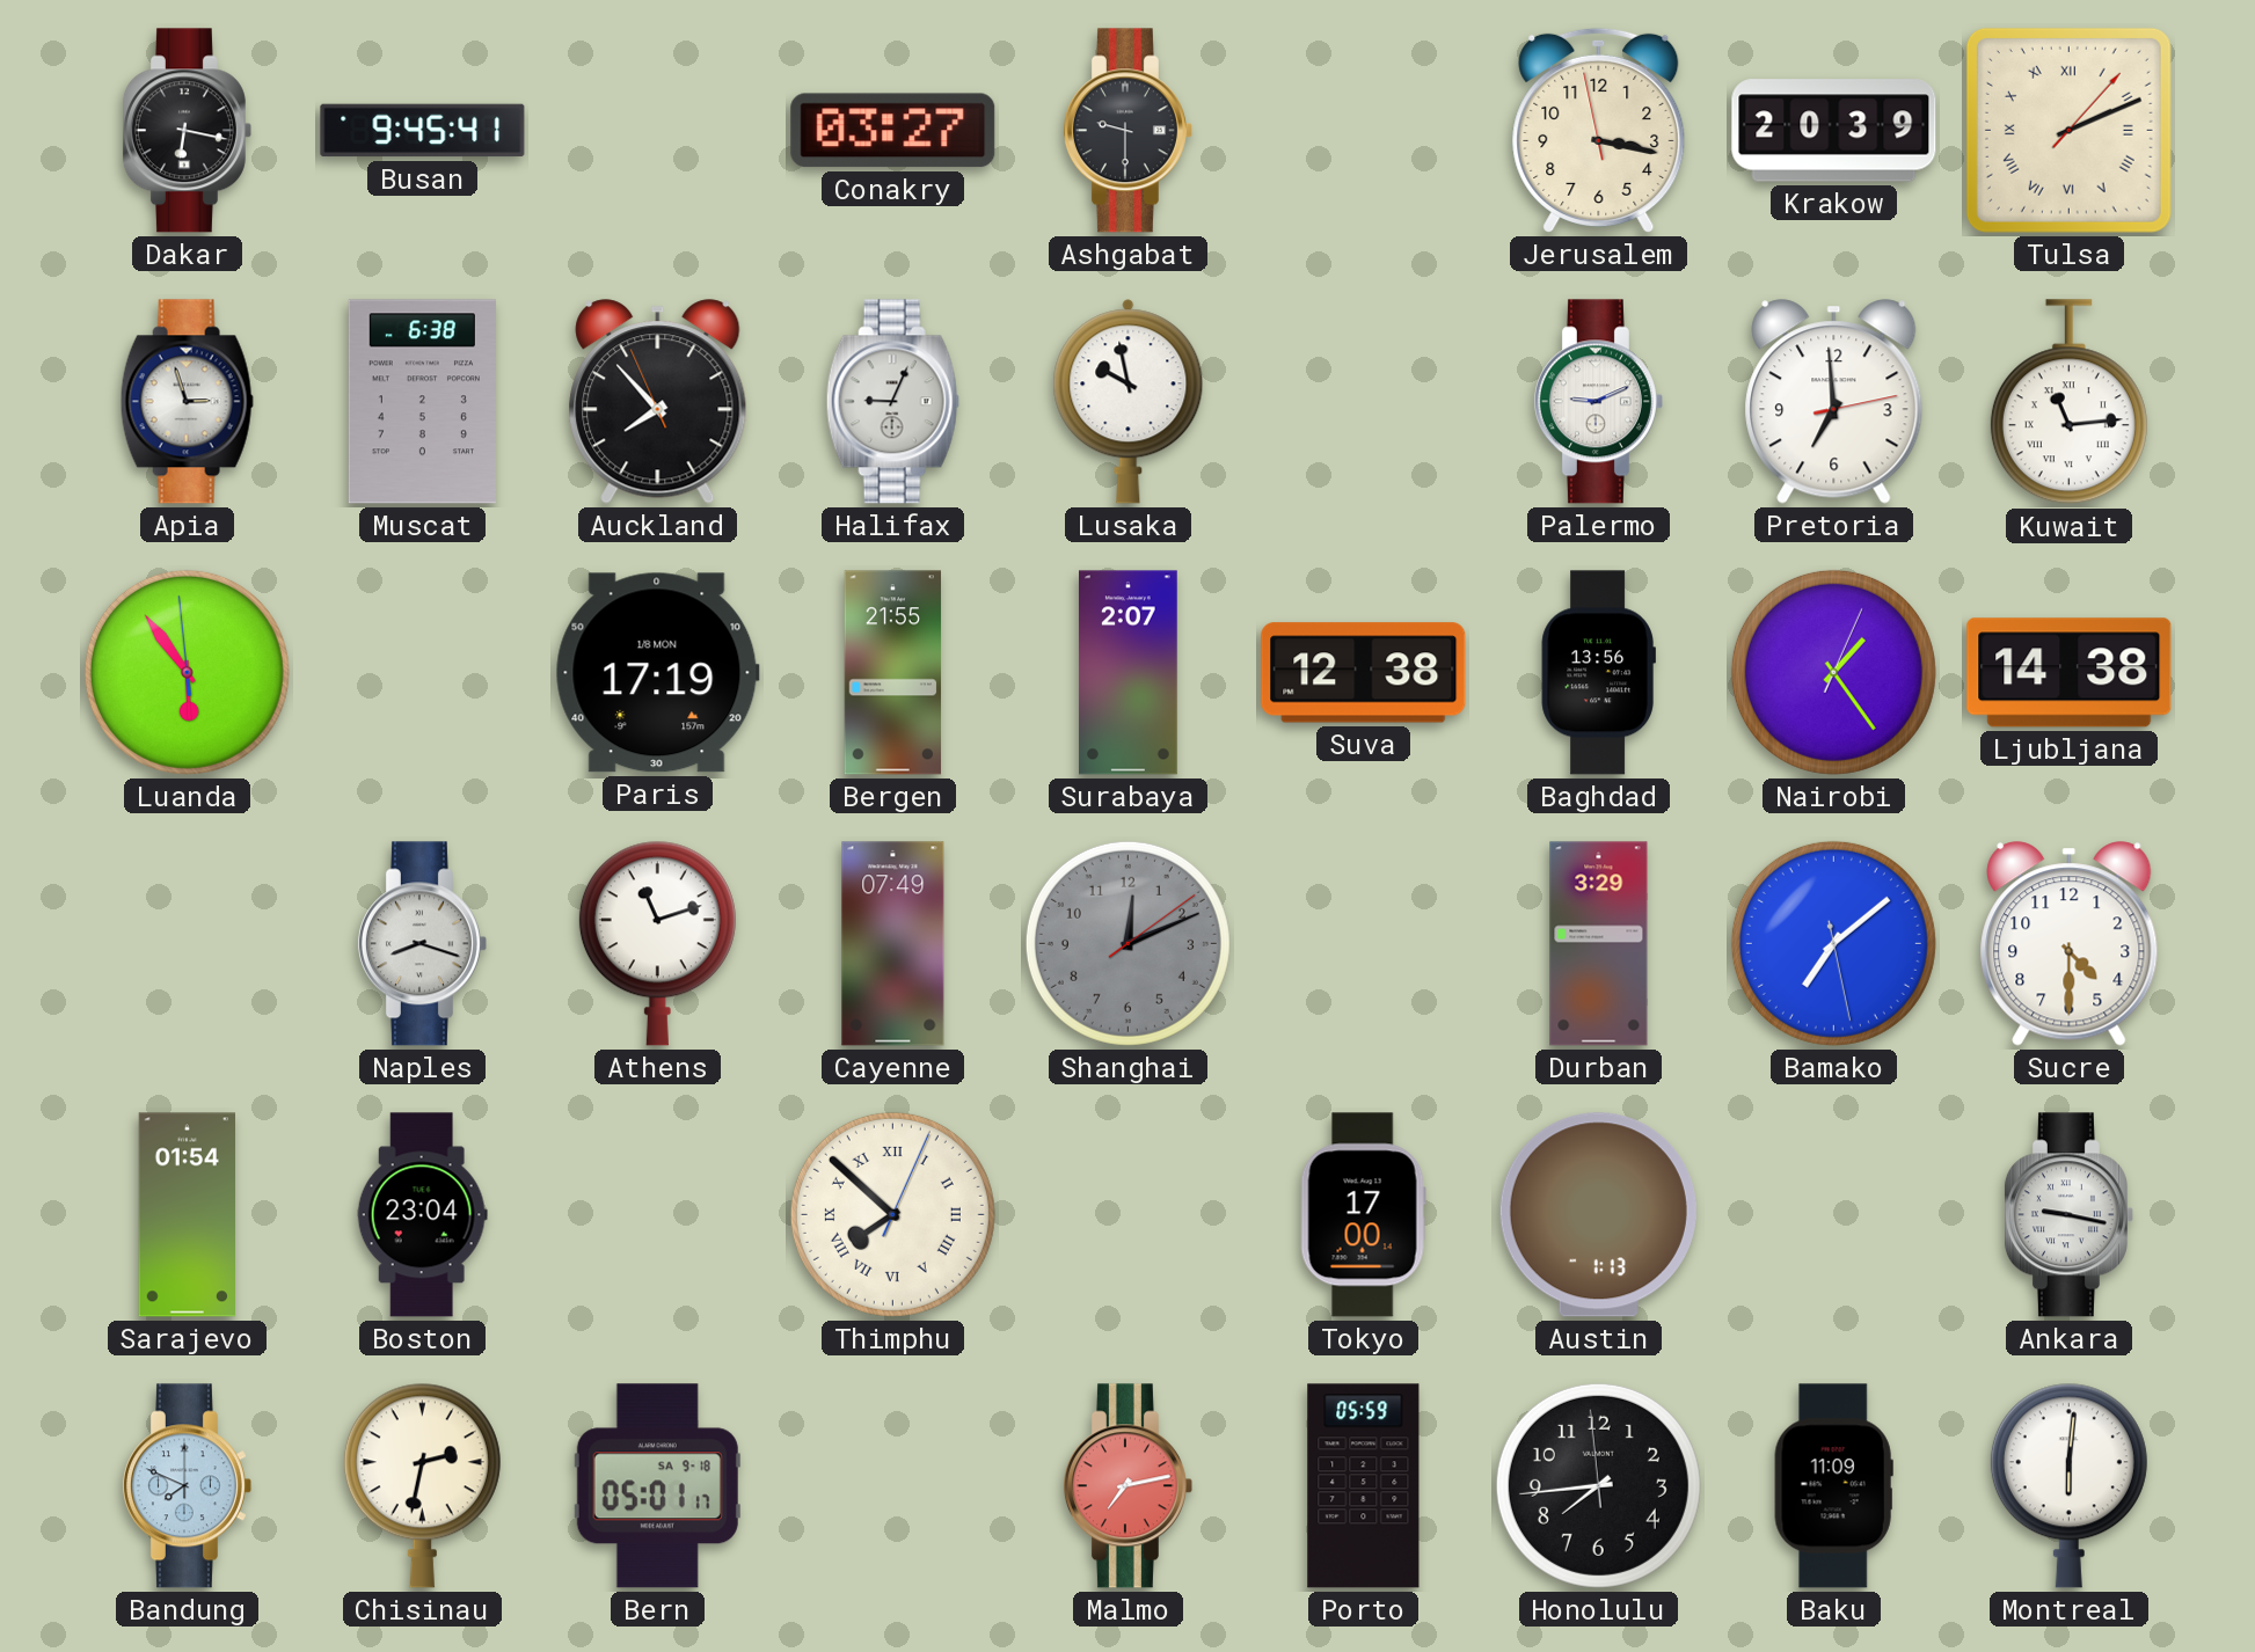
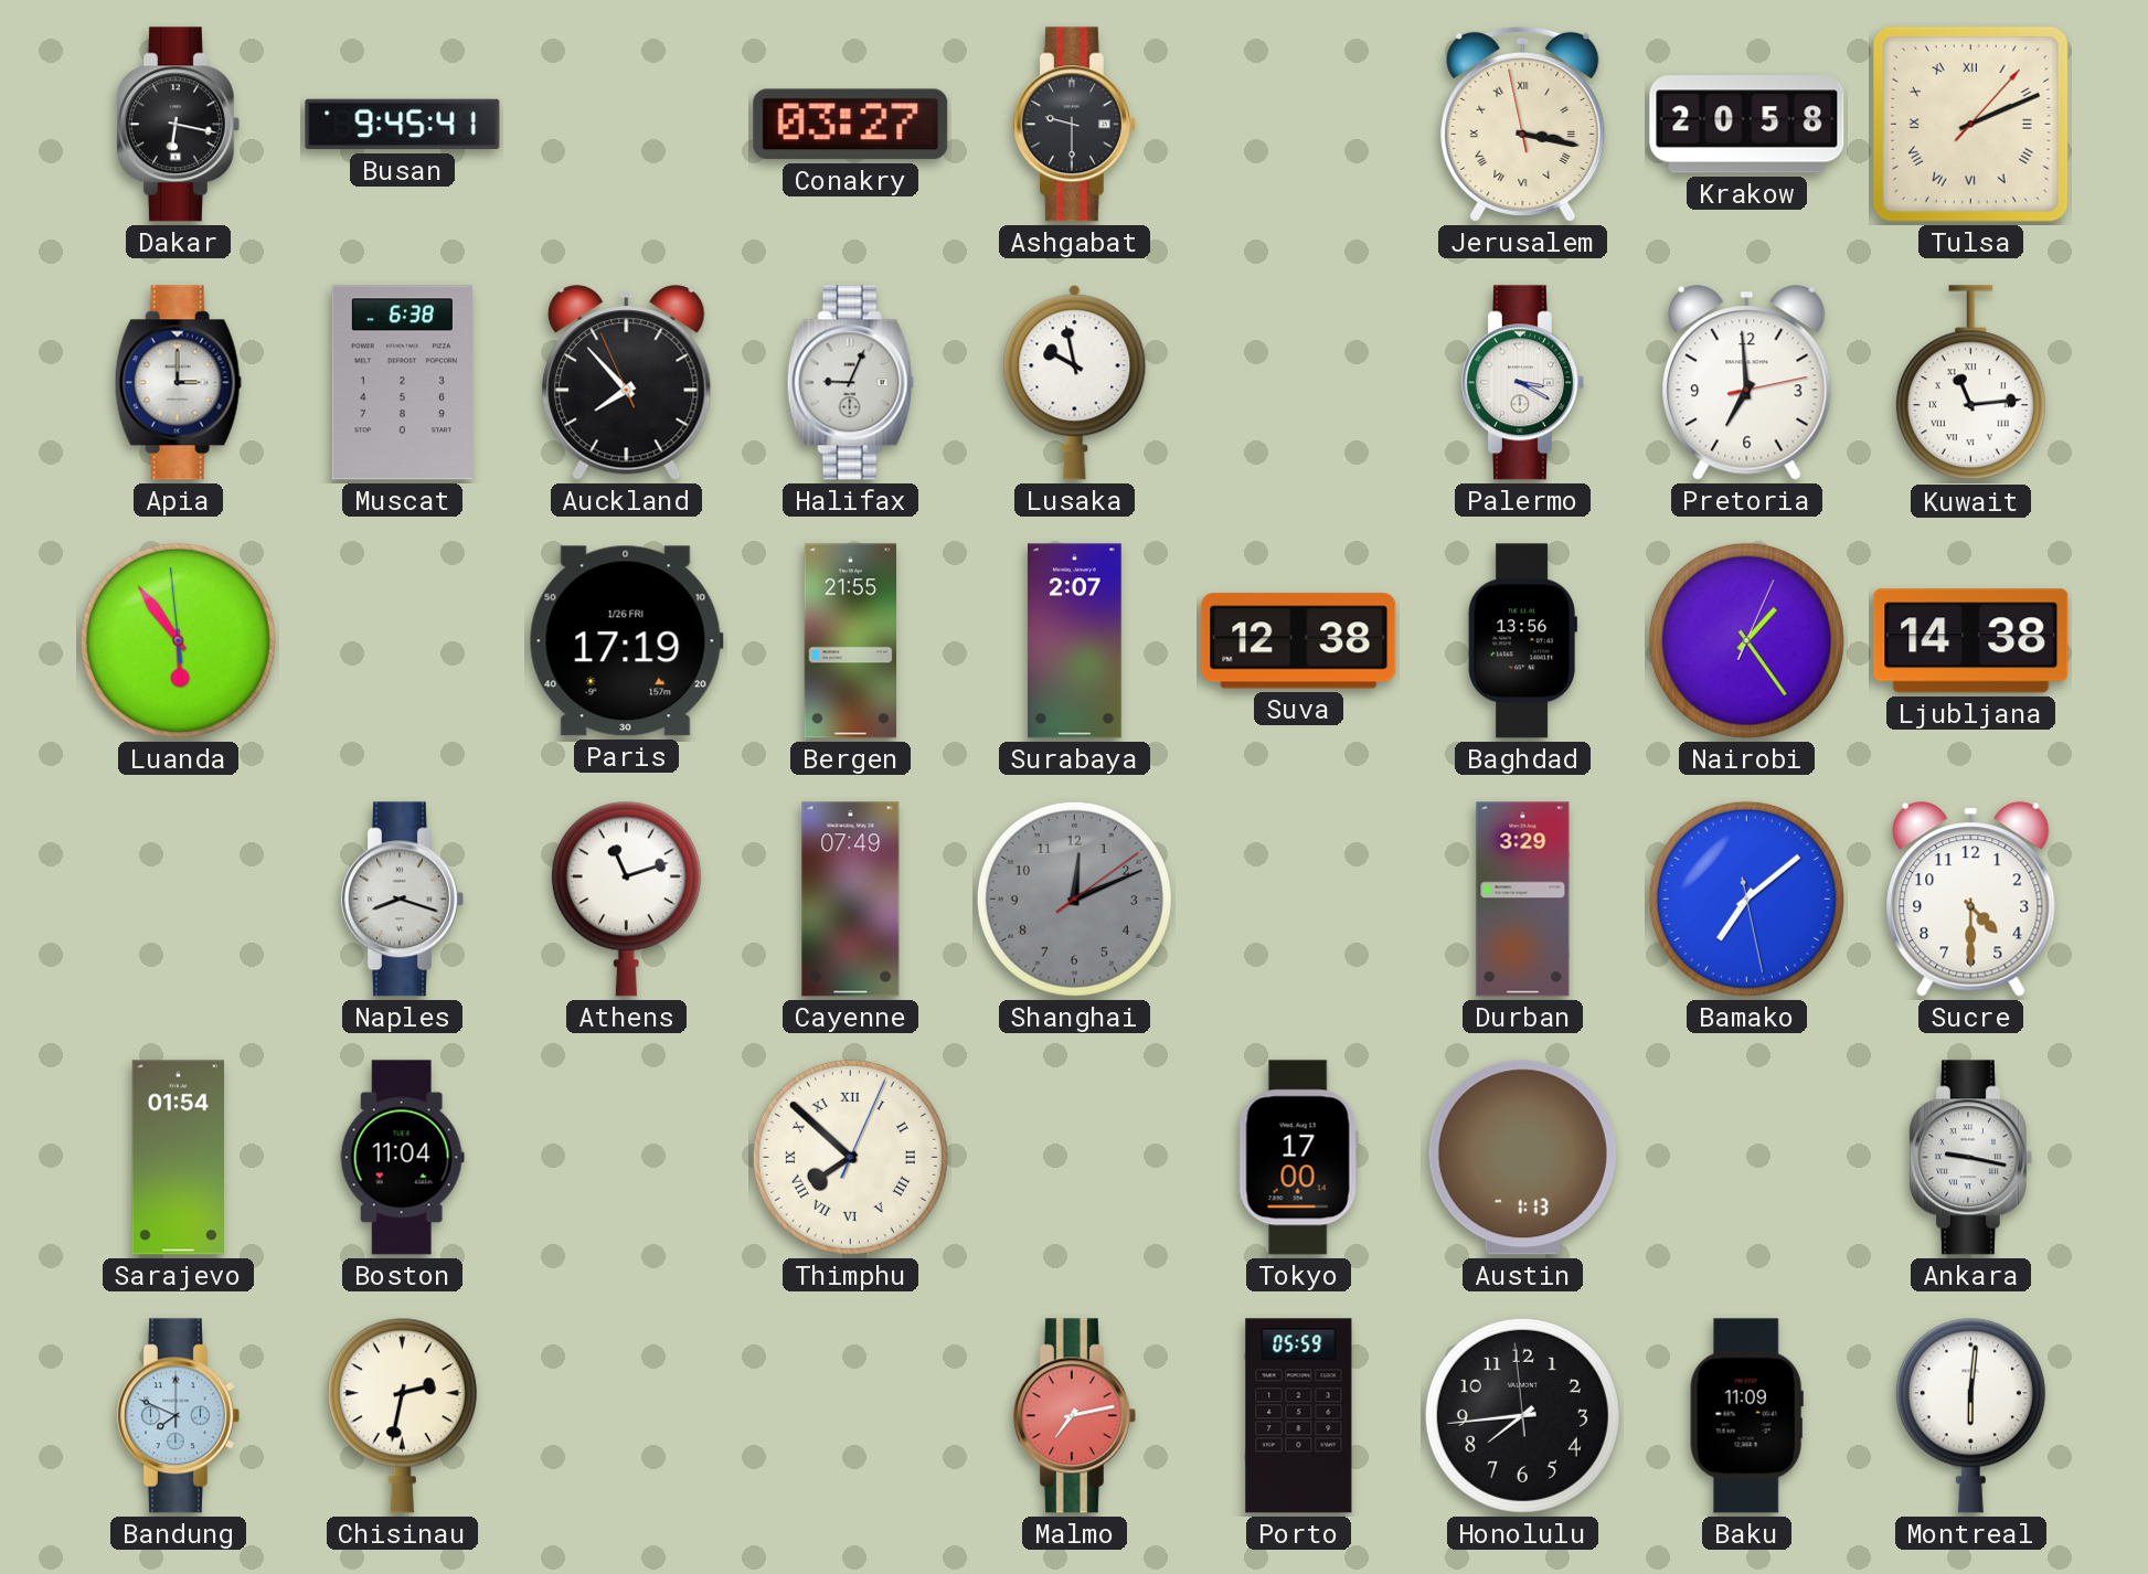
Jerusalem numerals: Arabic -> Roman (1523, 124)
Krakow: 20:39 -> 20:58 (1747, 125)
Apia: 2:57 -> 3:00 (178, 383)
Palermo: 9:11 -> 3:20 (1522, 383)
Paris date: 1/8 MON -> 1/26 FRI (626, 641)
Boston: 23:04 -> 11:04 (402, 1158)
Bern: 05:01 -> none (657, 1486)
